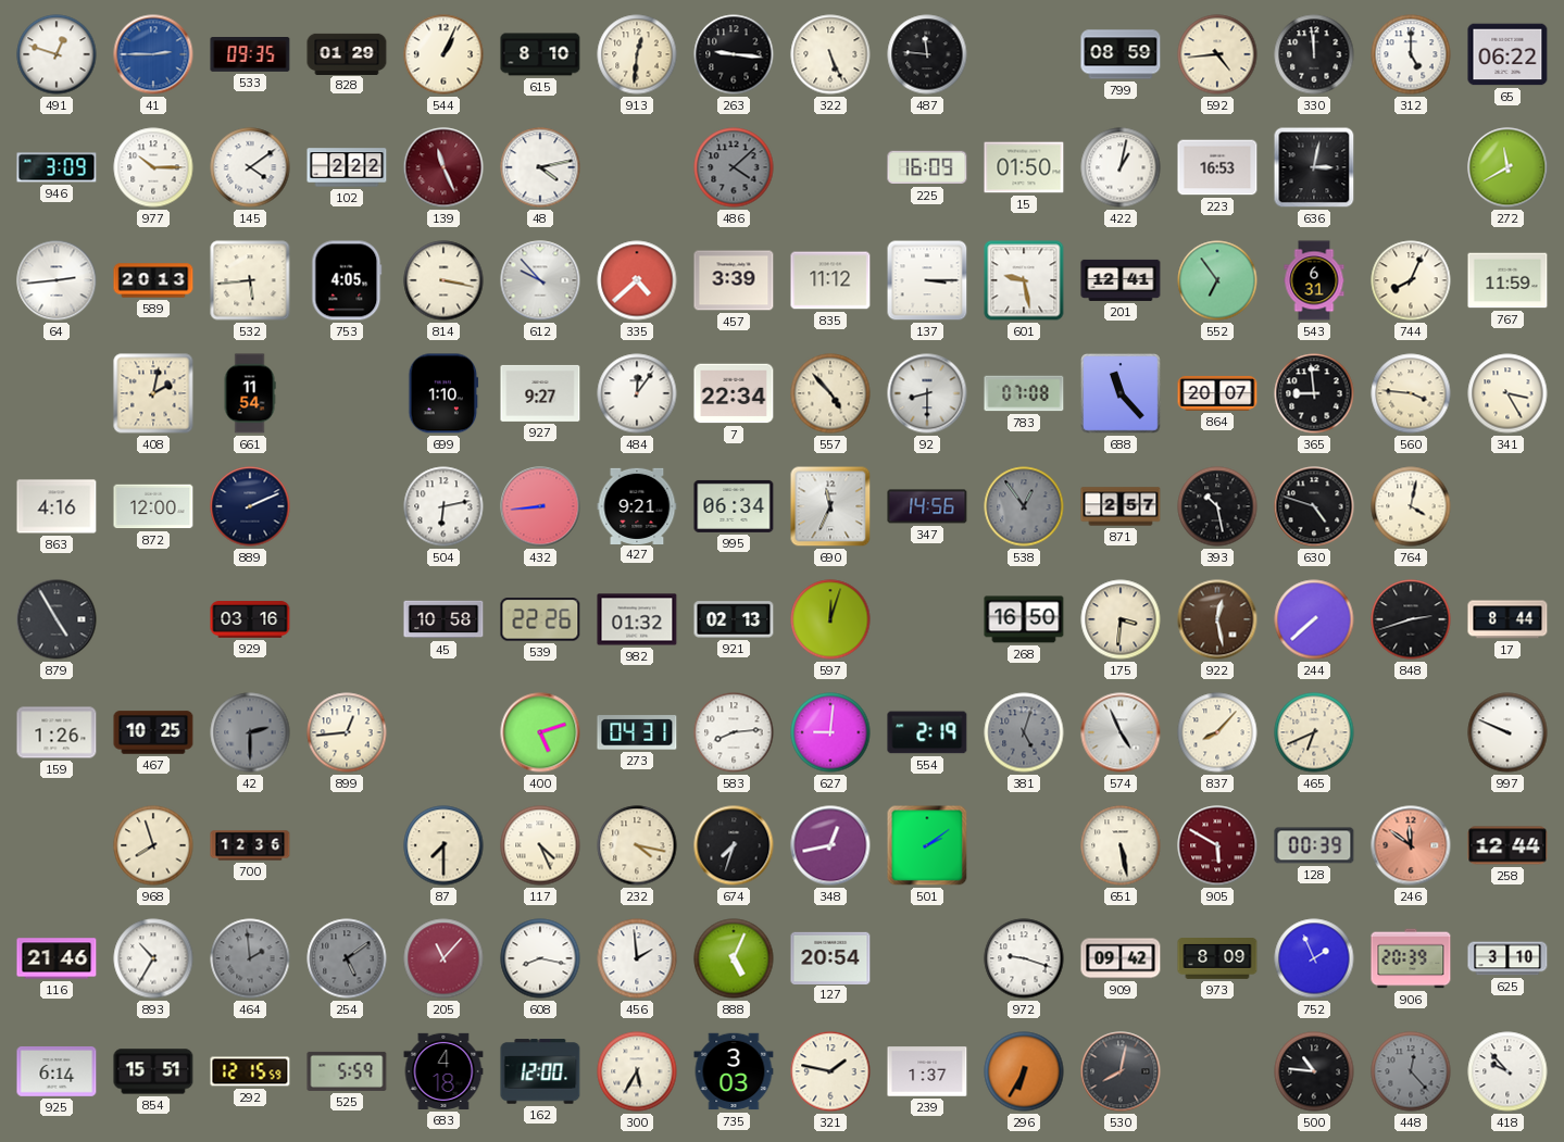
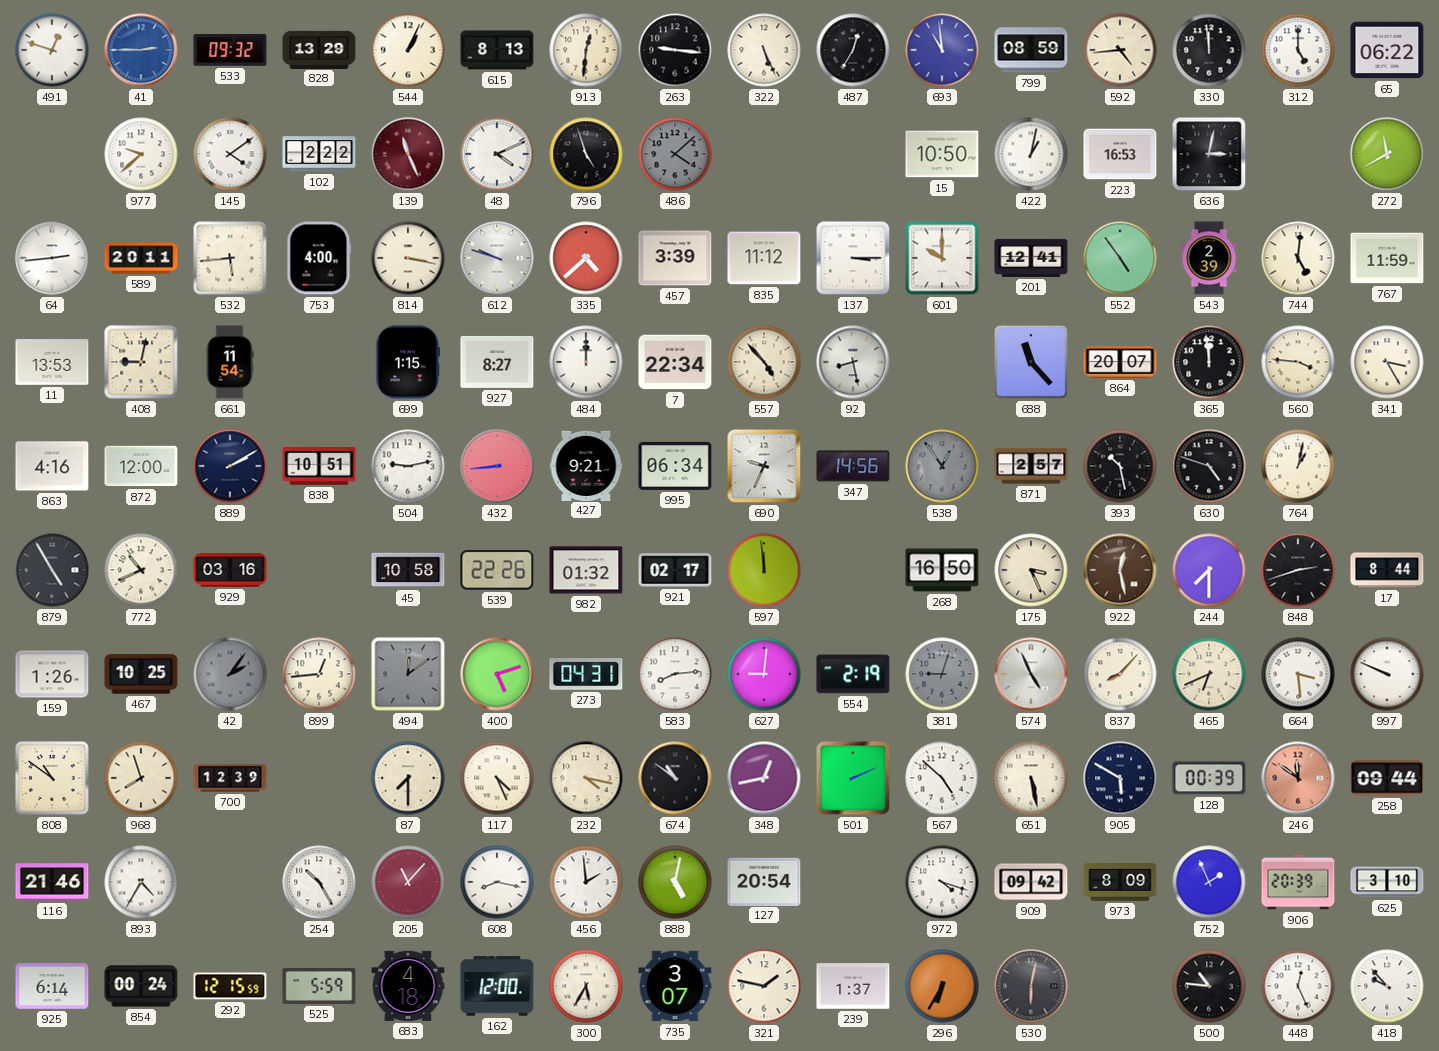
533: 09:35 -> 09:32 (230, 51)
828: 01:29 -> 13:29 (319, 49)
615: 8:10 -> 8:13 (497, 50)
487: 11:46 -> 12:35 (853, 50)
693: none -> 10:59 (942, 50)
946: 3:09 -> none (57, 167)
977: 10:15 -> 9:38 (141, 154)
48: 4:13 -> 4:11 (497, 154)
796: none -> 4:57 (586, 154)
225: 16:09 -> none (927, 167)
15: 01:50 -> 10:50 (942, 154)
589: 20:13 -> 20:11 (141, 258)
753: 4:05 -> 4:00 (319, 258)
612: 9:53 -> 9:48 (497, 258)
601: 9:28 -> 10:00 (942, 258)
552: 6:54 -> 4:54 (1120, 258)
543: 6:31 -> 2:39 (1209, 258)
744: 8:04 -> 5:01 (1298, 258)
11: none -> 13:53 (52, 362)
408: 2:02 -> 9:02 (141, 362)
699: 1:10 -> 1:15 (408, 362)
927: 9:27 -> 8:27 (497, 362)
484: 12:06 -> 12:00 (586, 362)
92: 8:30 -> 8:28 (853, 362)
783: 07:08 -> none (1024, 393)
365: 8:59 -> 11:59 (1209, 362)
889: 2:11 -> 2:10 (230, 466)
838: none -> 10:51 (319, 466)
504: 6:13 -> 9:13 (408, 466)
690: 11:34 -> 9:34 (764, 466)
764: 4:02 -> 1:02 (1298, 466)
772: none -> 10:41 (141, 570)
921: 02:13 -> 02:17 (675, 570)
597: 12:03 -> 11:59 (764, 570)
175: 3:31 -> 3:26 (1031, 570)
244: 7:38 -> 7:30 (1209, 570)
42: 2:30 -> 2:06 (230, 674)
494: none -> 12:09 (408, 674)
381: 5:03 -> 9:03 (942, 674)
664: none -> 3:29 (1298, 674)
808: none -> 10:51 (52, 778)
700: 12:36 -> 12:39 (230, 778)
674: 7:33 -> 10:51 (675, 778)
501: 2:09 -> 2:11 (853, 778)
567: none -> 4:52 (942, 778)
905 dial: burgundy -> navy (1120, 778)
258: 12:44 -> 09:44 (1387, 778)
893: 10:35 -> 4:35 (141, 882)
464: 1:59 -> none (250, 958)
254: 5:09 -> 10:25 (319, 882)
254 dial: grey -> white (319, 882)
888: 5:04 -> 5:02 (675, 882)
972: 9:18 -> 4:18 (942, 882)
854: 15:51 -> 00:24 (141, 986)
735: 3:03 -> 3:07 (675, 986)
530: 8:02 -> 6:02 (1031, 986)
448: 12:23 -> 12:26 (1298, 986)
448 dial: grey -> white (1298, 986)
